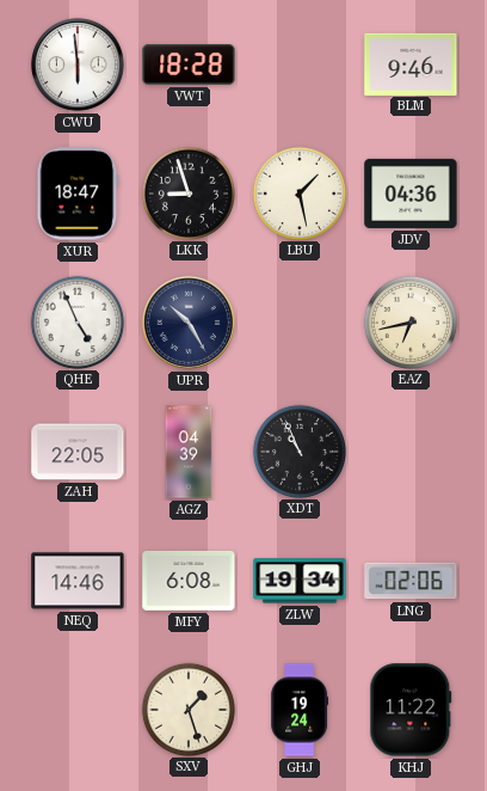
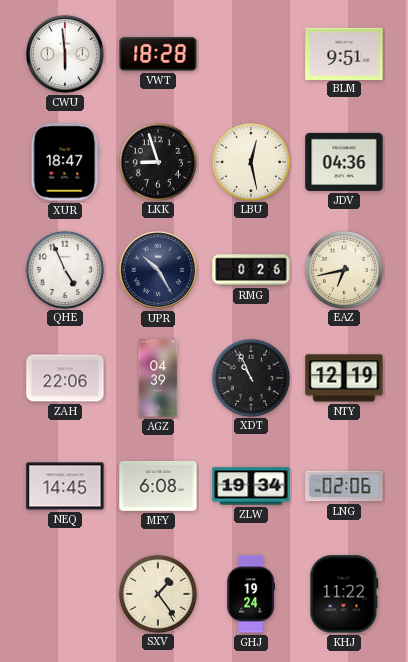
BLM: 9:46 -> 9:51 (344, 53)
LBU: 1:28 -> 12:28 (250, 161)
RMG: none -> 0:26 (251, 270)
ZAH: 22:05 -> 22:06 (65, 378)
NTY: none -> 12:19 (344, 378)
NEQ: 14:46 -> 14:45 (65, 486)
SXV: 1:27 -> 1:24 (157, 593)
